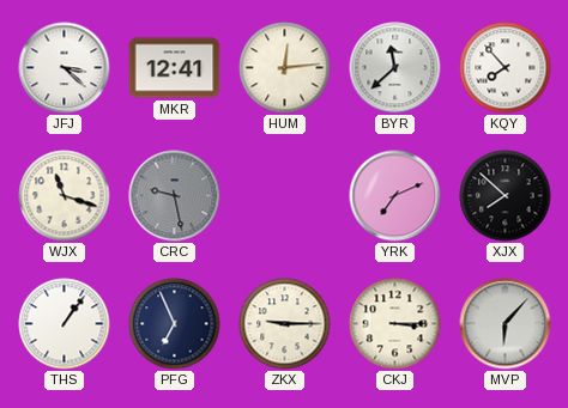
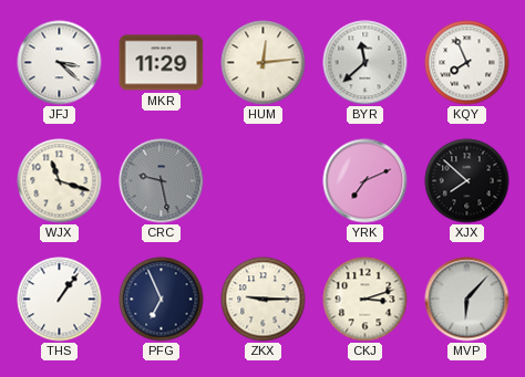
MKR: 12:41 -> 11:29 (162, 63)
KQY: 7:53 -> 7:56 (467, 63)
CKJ: 3:15 -> 3:12 (366, 300)
